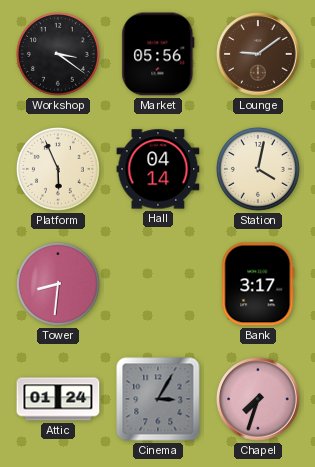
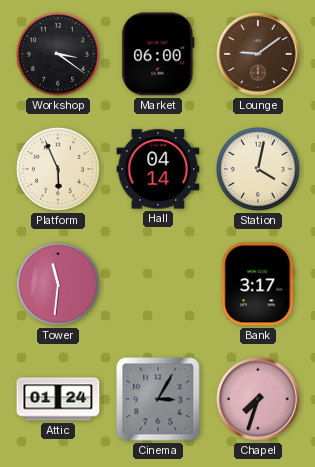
Market: 05:56 -> 06:00 (158, 54)
Tower: 8:31 -> 11:31 (58, 284)
